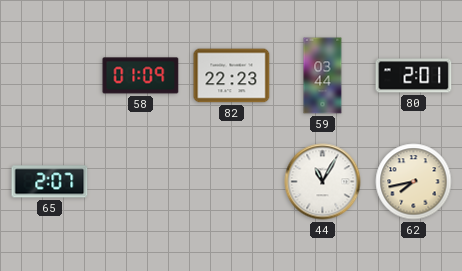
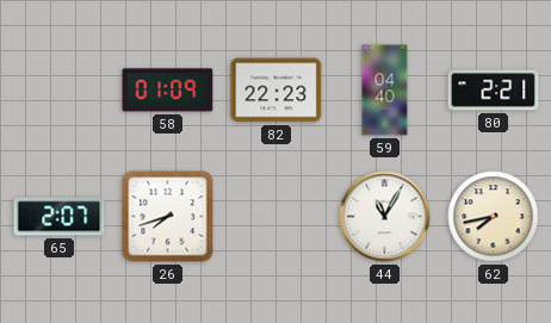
59: 03:44 -> 04:40 (385, 91)
80: 2:01 -> 2:21 (494, 91)
26: none -> 7:42 (168, 217)
